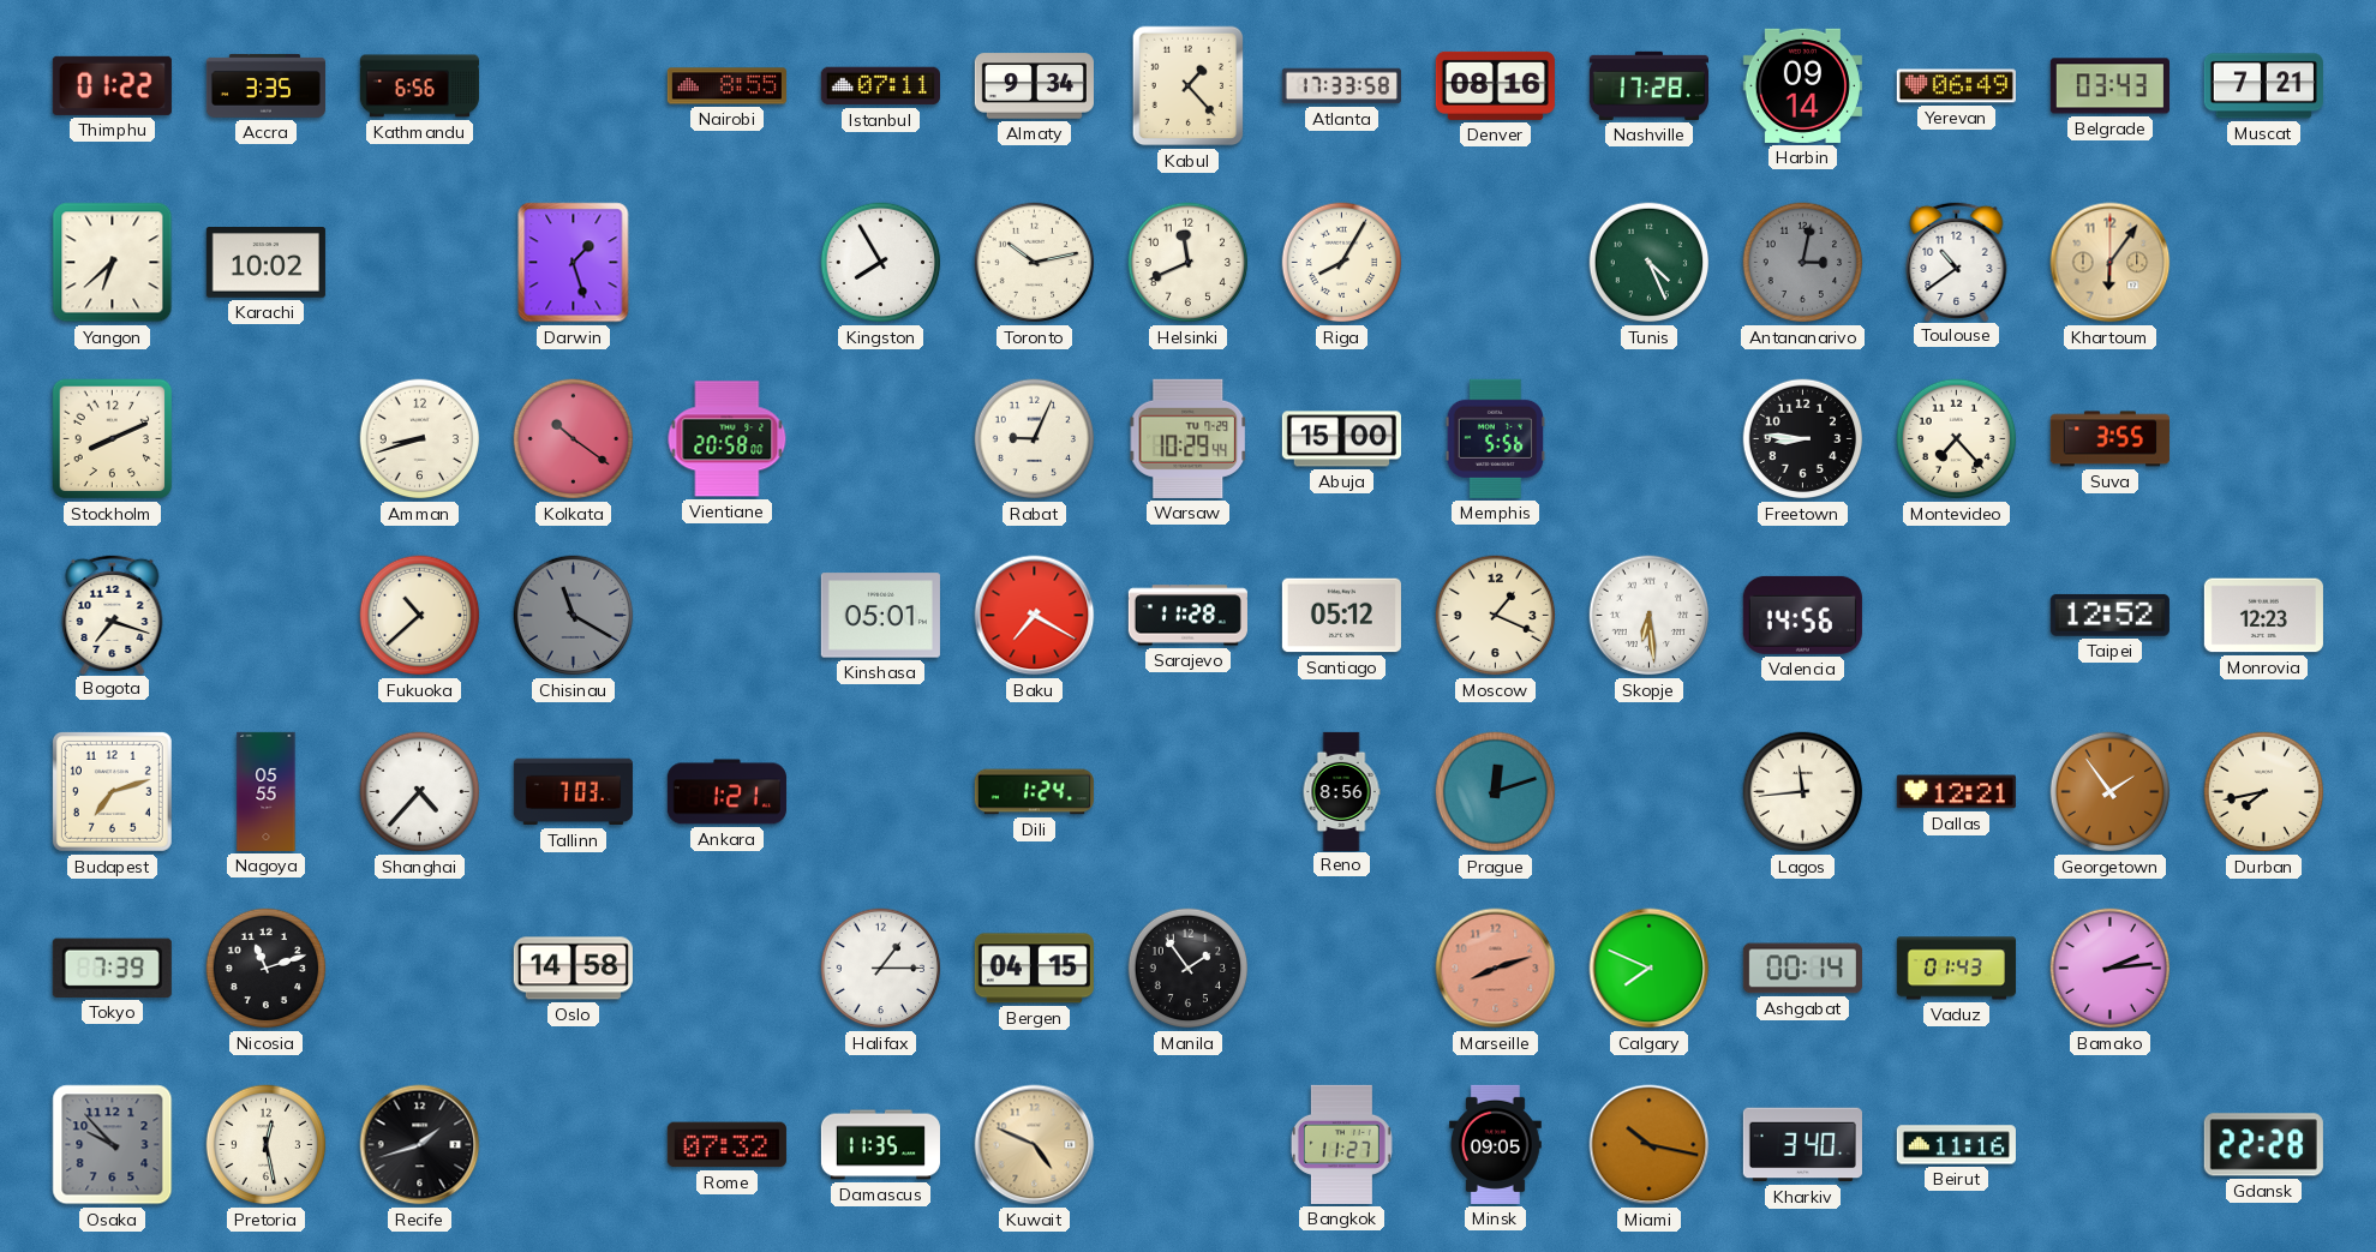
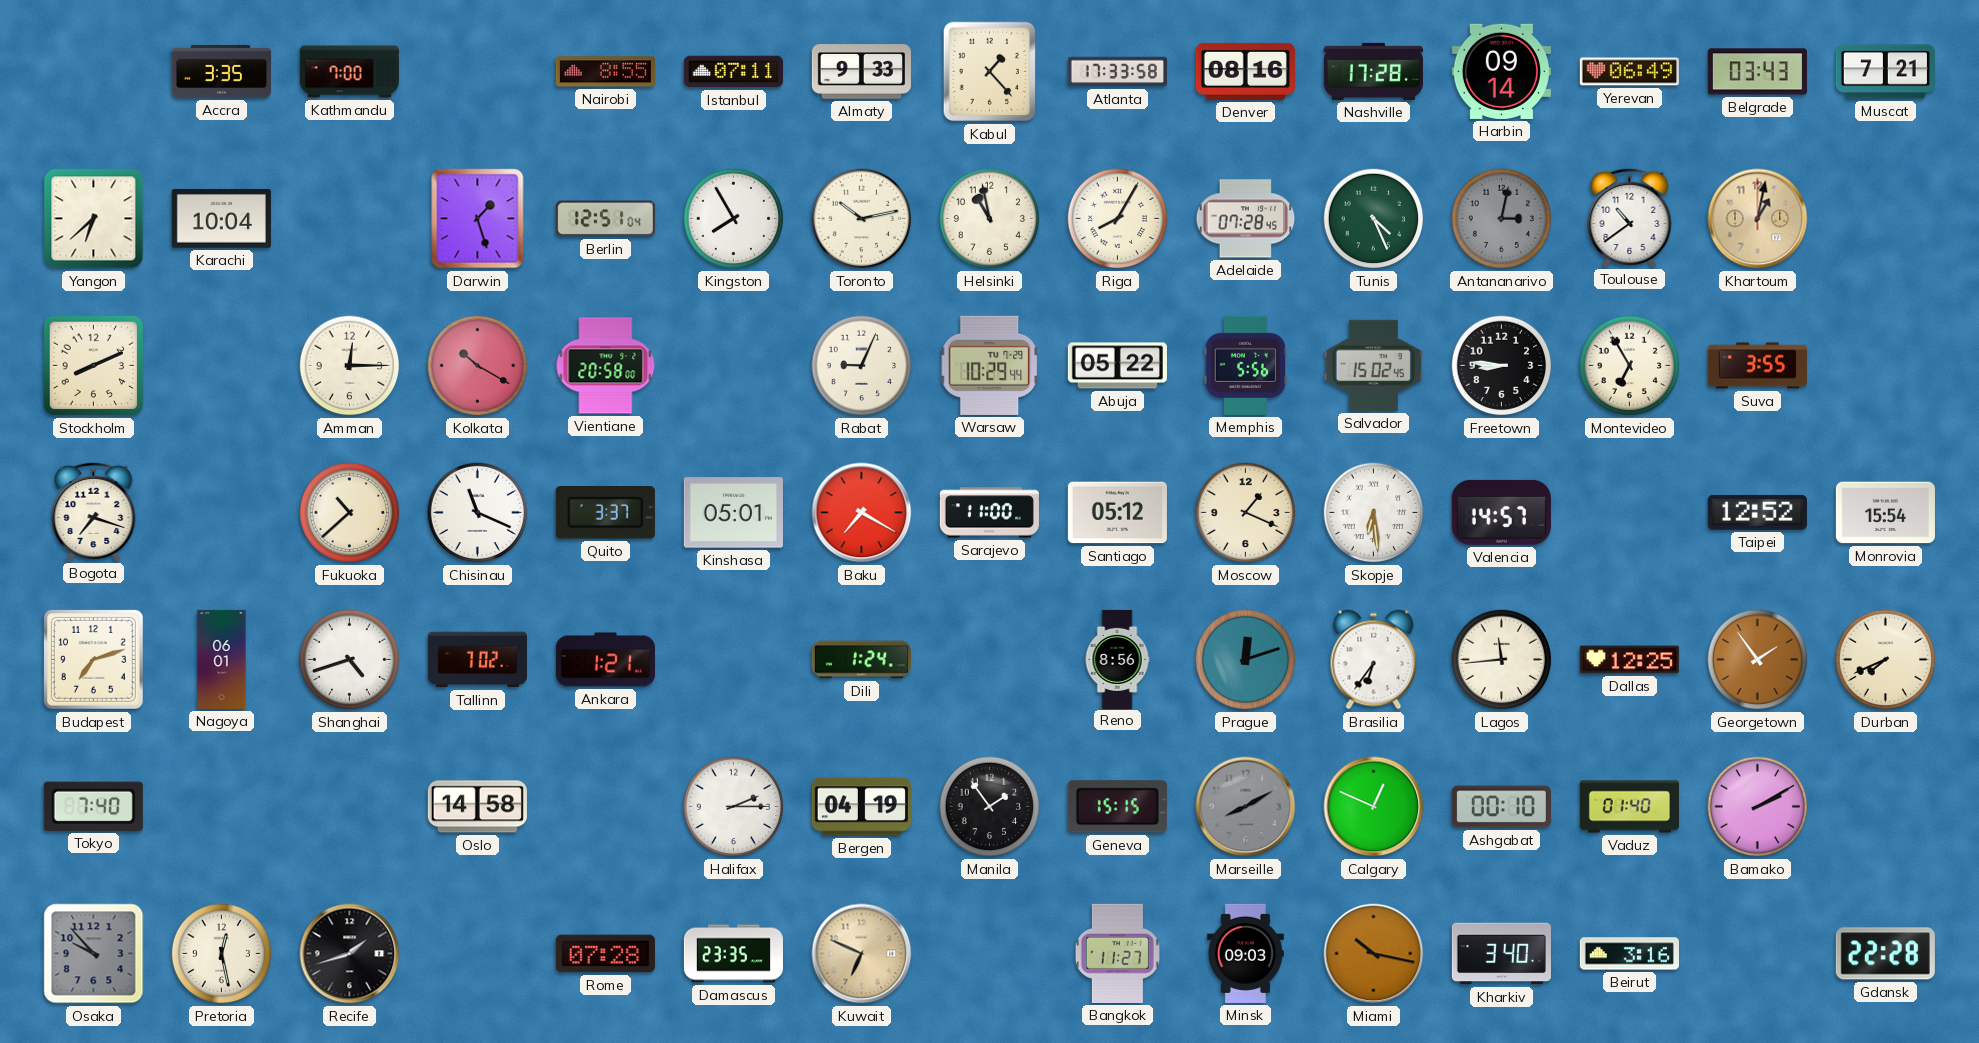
Thimphu: 01:22 -> none (112, 85)
Kathmandu: 6:56 -> 7:00 (349, 72)
Almaty: 9:34 -> 9:33 (861, 72)
Karachi: 10:02 -> 10:04 (221, 219)
Berlin: none -> 12:51 (605, 219)
Helsinki: 11:41 -> 10:58 (990, 219)
Adelaide: none -> 07:28 (1246, 219)
Khartoum: 6:06 -> 1:02 (1758, 219)
Amman: 8:42 -> 12:15 (350, 366)
Kolkata: 10:21 -> 10:20 (478, 366)
Abuja: 15:00 -> 05:22 (1117, 366)
Salvador: none -> 15:02 (1373, 365)
Montevideo: 7:23 -> 6:55 (1630, 366)
Chisinau: 11:20 -> 11:19 (478, 513)
Chisinau dial: grey -> white (478, 513)
Quito: none -> 3:37 (605, 513)
Sarajevo: 11:28 -> 11:00 (989, 513)
Valencia: 14:56 -> 14:57 (1501, 512)
Monrovia: 12:23 -> 15:54 (1885, 513)
Nagoya: 05:55 -> 06:01 (222, 659)
Shanghai: 4:37 -> 4:42 (350, 660)
Tallinn: 7:03 -> 7:02 (477, 660)
Brasilia: none -> 6:36 (1374, 660)
Dallas: 12:21 -> 12:25 (1629, 660)
Durban: 7:43 -> 7:41 (1886, 660)
Tokyo: 7:39 -> 7:40 (93, 806)
Nicosia: 11:12 -> none (267, 969)
Halifax: 1:15 -> 2:15 (734, 807)
Bergen: 04:15 -> 04:19 (861, 807)
Geneva: none -> 15:15 (1117, 807)
Marseille: 8:12 -> 8:10 (1246, 807)
Marseille dial: salmon -> grey (1246, 807)
Calgary: 7:49 -> 12:49 (1374, 807)
Ashgabat: 00:14 -> 00:10 (1501, 807)
Vaduz: 01:43 -> 01:40 (1629, 807)
Bamako: 2:14 -> 2:10 (1758, 807)
Rome: 07:32 -> 07:28 (605, 954)
Damascus: 11:35 -> 23:35 (733, 954)
Kuwait: 4:49 -> 6:49 (862, 954)
Minsk: 09:05 -> 09:03 (1245, 953)
Beirut: 11:16 -> 3:16 (1629, 954)
